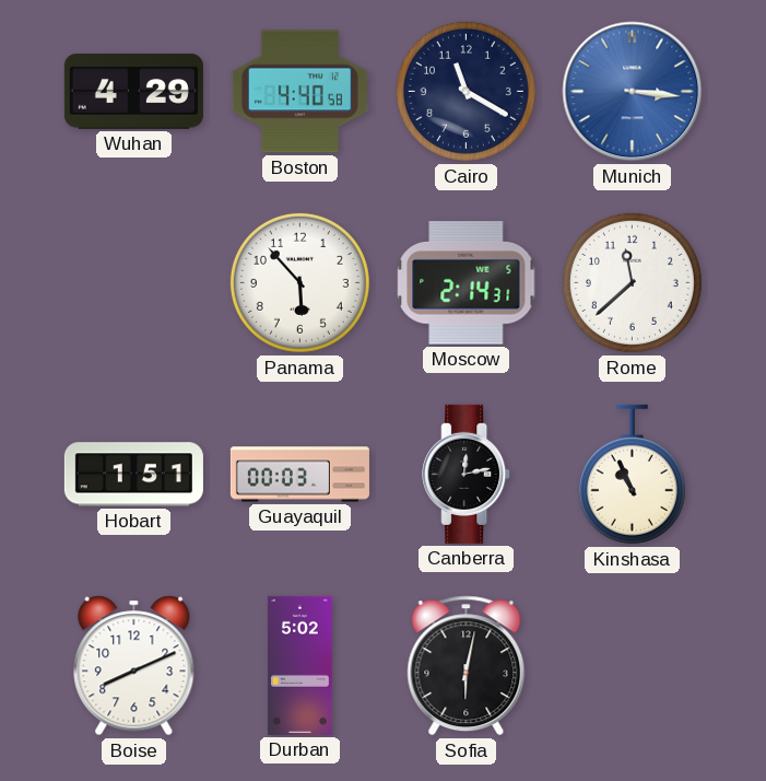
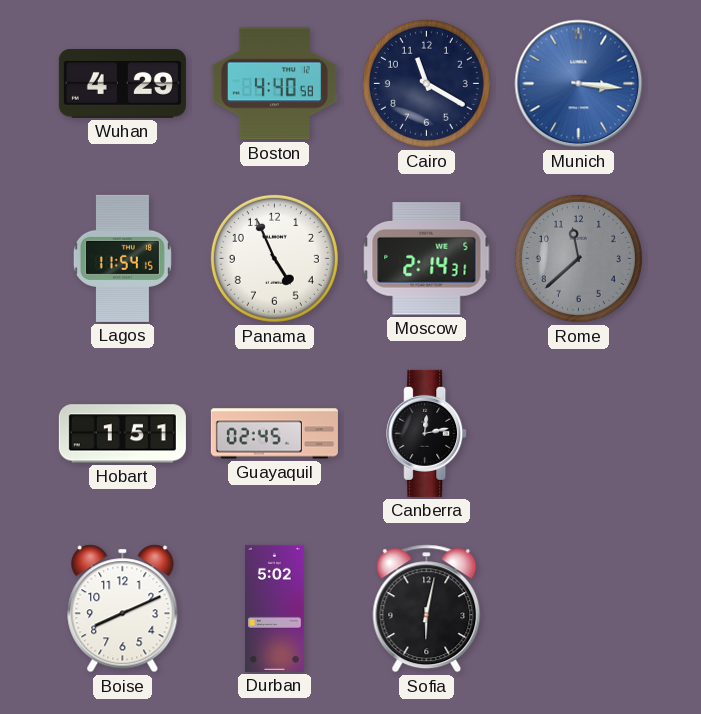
Lagos: none -> 11:54 (122, 258)
Panama: 5:53 -> 4:56 (274, 258)
Rome dial: white -> grey (578, 258)
Guayaquil: 00:03 -> 02:45 (274, 434)
Kinshasa: 10:56 -> none (632, 475)
